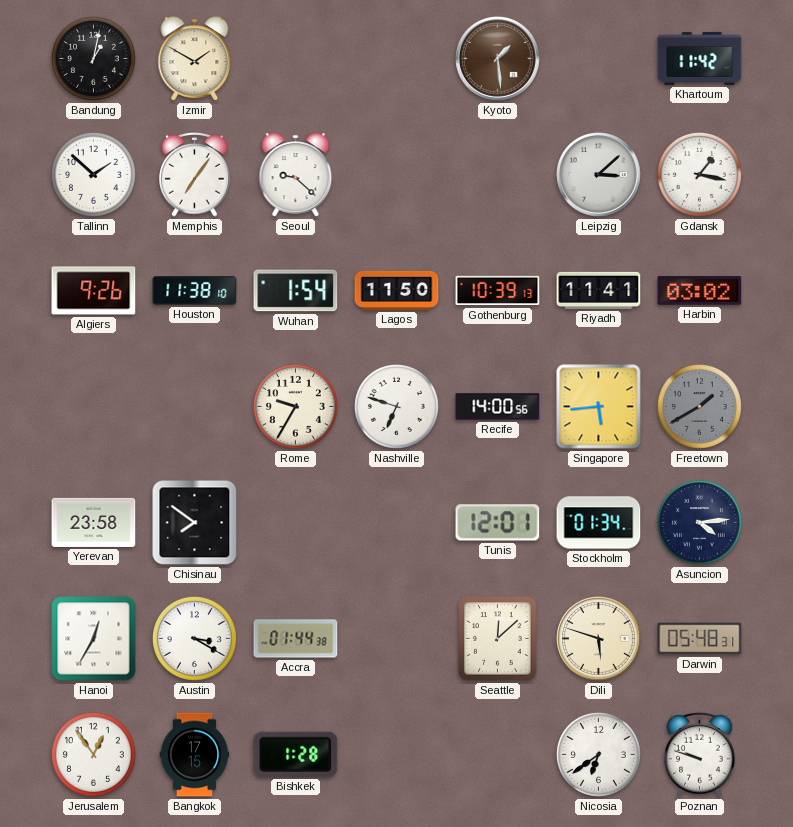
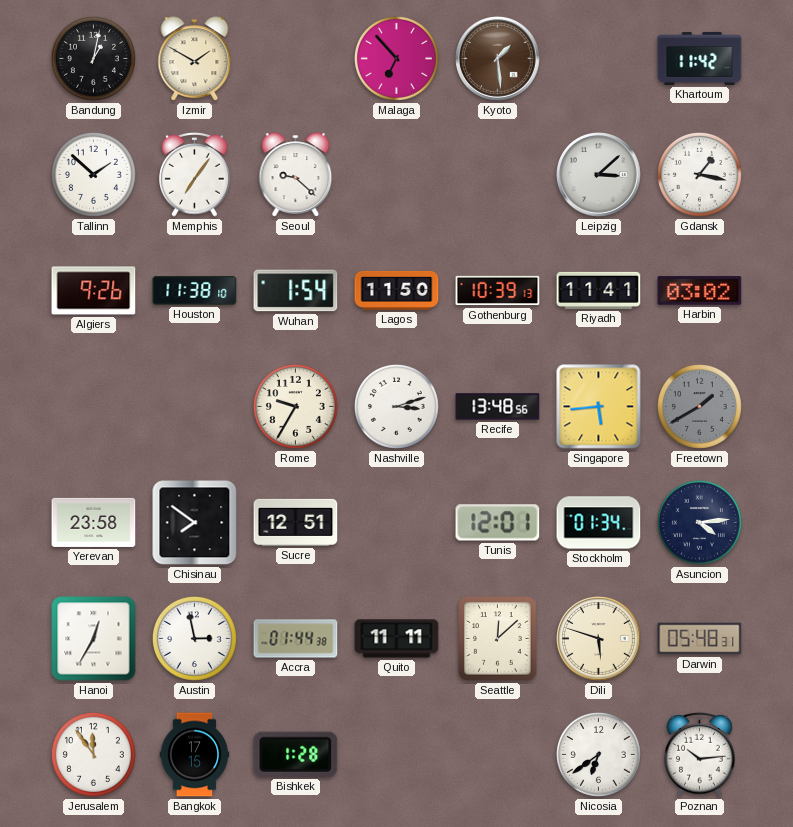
Malaga: none -> 6:53 (396, 58)
Nashville: 6:48 -> 3:12 (396, 406)
Recife: 14:00 -> 13:48 (498, 407)
Sucre: none -> 12:51 (296, 522)
Austin: 3:20 -> 2:58 (194, 638)
Quito: none -> 11:11 (397, 639)
Jerusalem: 12:54 -> 11:54 (93, 754)
Poznan: 9:48 -> 10:14 (700, 754)
